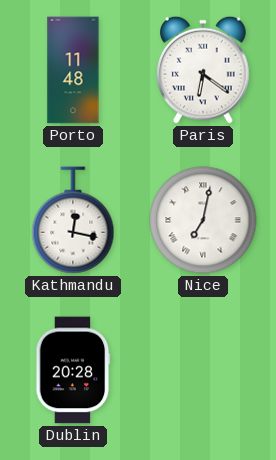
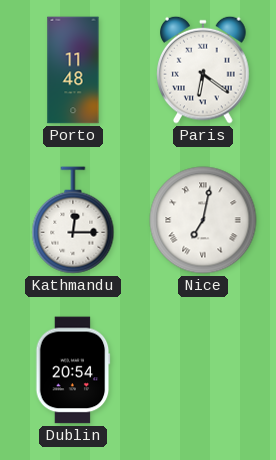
Kathmandu: 12:17 -> 12:15 (73, 220)
Dublin: 20:28 -> 20:54 (73, 370)
